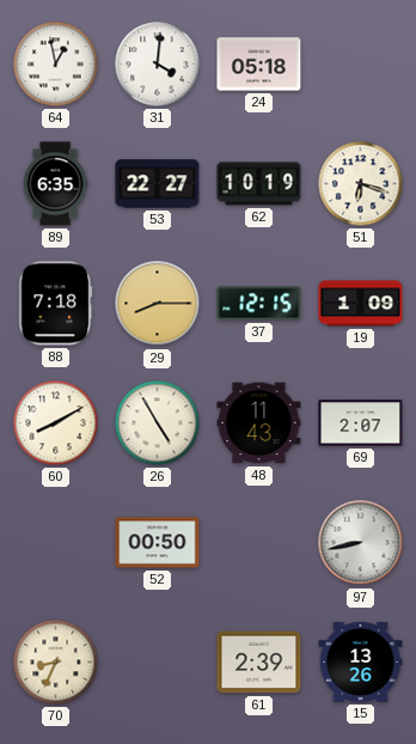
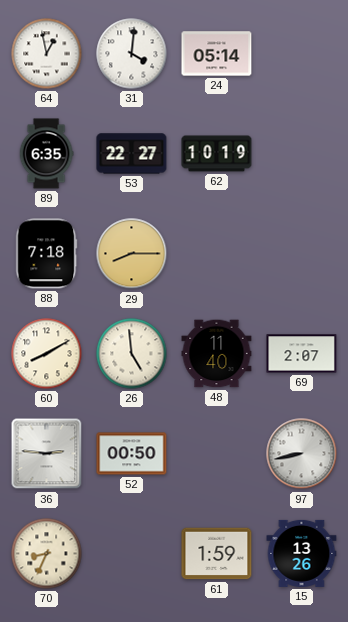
24: 05:18 -> 05:14 (217, 54)
51: 6:18 -> none (361, 184)
37: 12:15 -> none (259, 304)
19: 1:09 -> none (361, 304)
26: 4:55 -> 4:59 (132, 354)
48: 11:43 -> 11:40 (217, 354)
36: none -> 2:46 (47, 454)
61: 2:39 -> 1:59 (217, 554)
